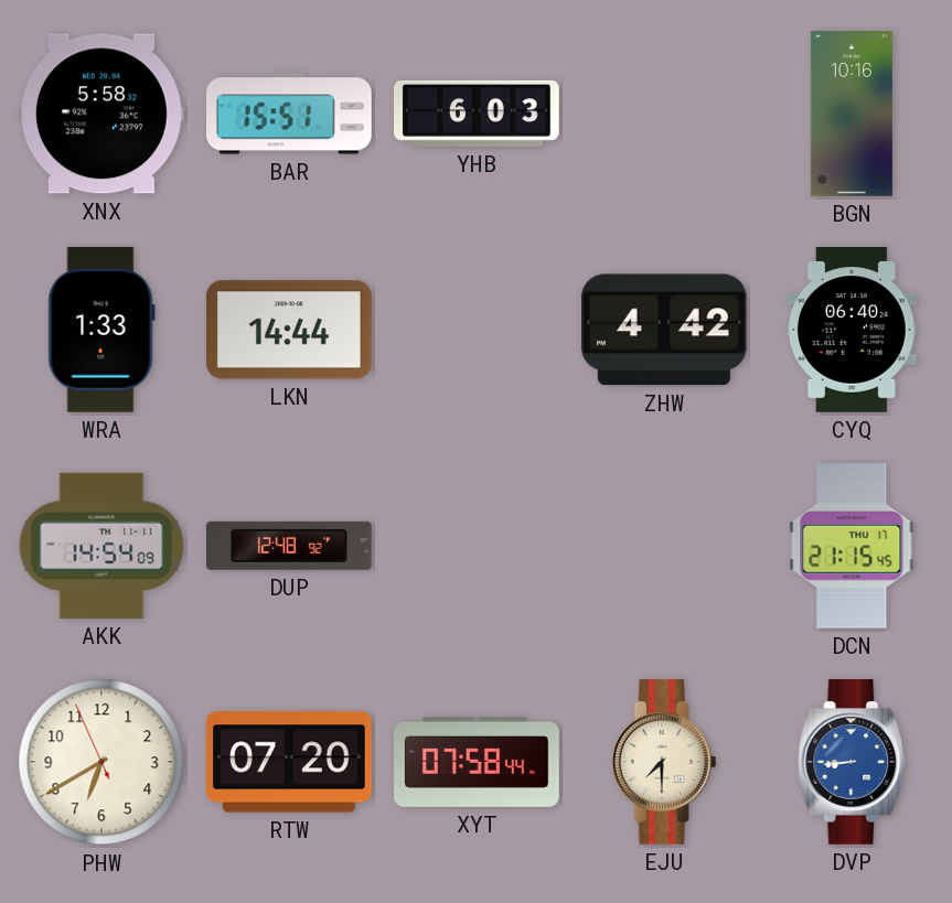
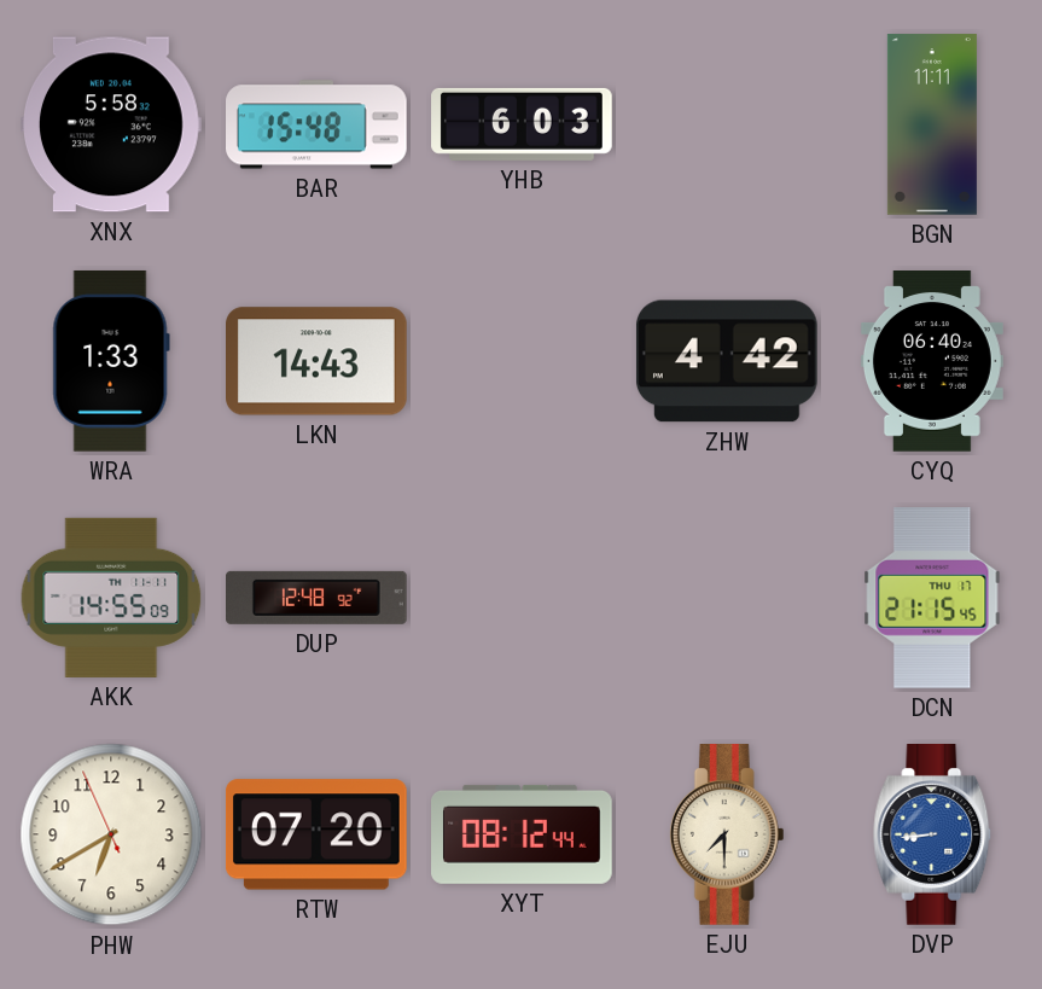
BAR: 15:51 -> 15:48 (318, 124)
BGN: 10:16 -> 11:11 (932, 124)
LKN: 14:44 -> 14:43 (318, 361)
AKK: 14:54 -> 14:55 (111, 598)
XYT: 07:58 -> 08:12 (523, 834)
